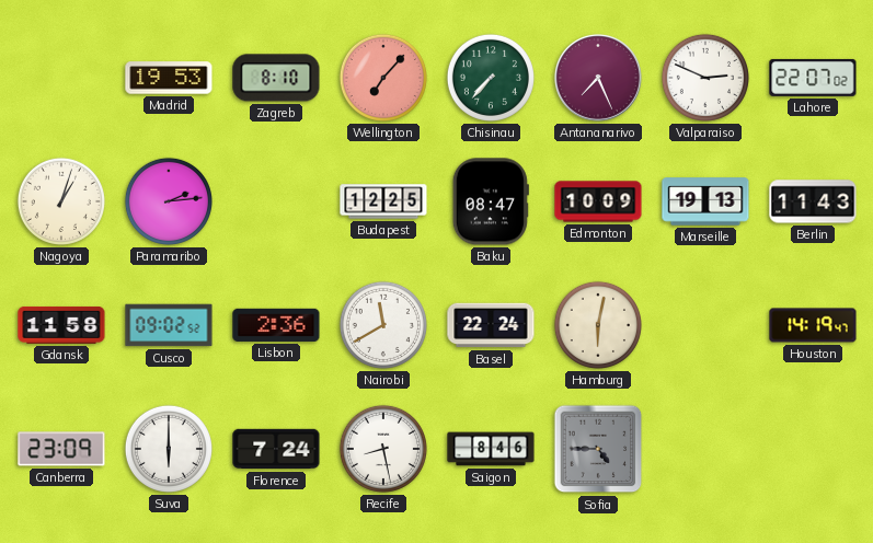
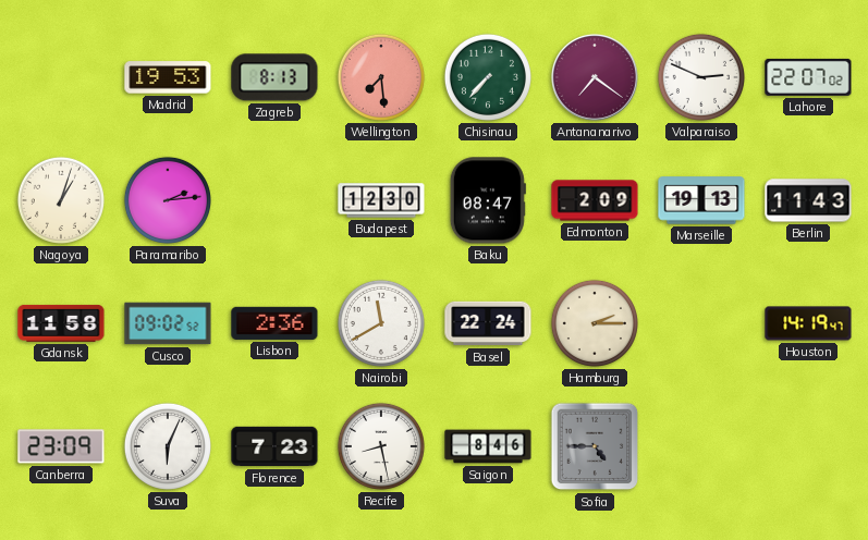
Zagreb: 8:10 -> 8:13 (274, 77)
Wellington: 7:07 -> 7:29 (381, 77)
Antananarivo: 7:26 -> 7:21 (595, 77)
Budapest: 12:25 -> 12:30 (381, 200)
Edmonton: 10:09 -> 2:09 (595, 200)
Hamburg: 6:02 -> 2:15 (595, 323)
Suva: 6:00 -> 6:04 (168, 446)
Florence: 7:24 -> 7:23 (274, 446)
